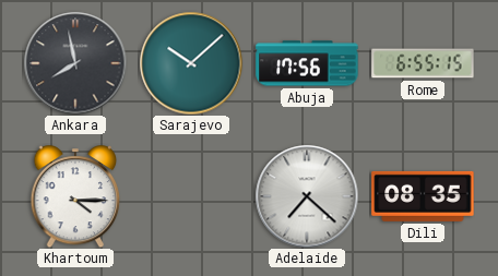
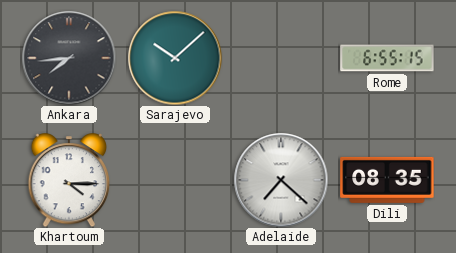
Ankara: 7:58 -> 7:44 (69, 58)
Abuja: 17:56 -> none (307, 63)
